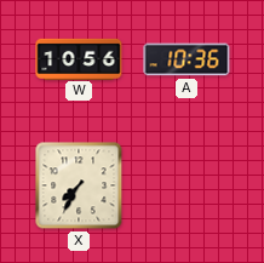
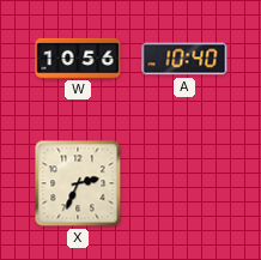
A: 10:36 -> 10:40 (184, 59)
X: 7:35 -> 2:34 (78, 183)
